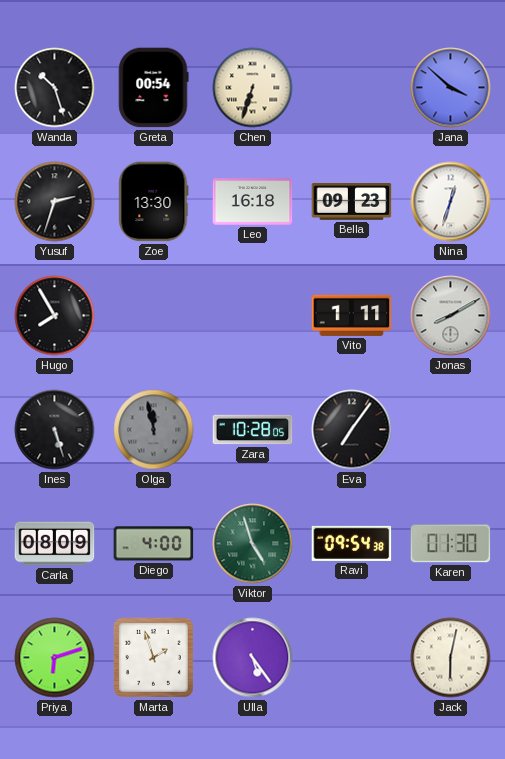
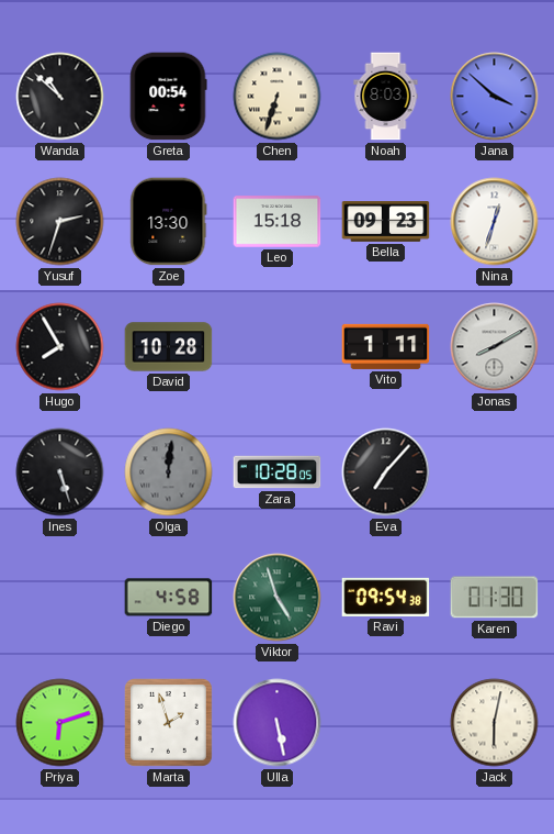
Wanda: 10:27 -> 10:52 (60, 97)
Noah: none -> 8:03 (386, 97)
Leo: 16:18 -> 15:18 (278, 222)
David: none -> 10:28 (169, 347)
Olga: 11:58 -> 12:01 (169, 472)
Eva: 7:06 -> 7:07 (386, 472)
Carla: 08:09 -> none (55, 544)
Diego: 4:00 -> 4:58 (169, 598)
Ulla: 5:24 -> 5:28 (278, 723)
